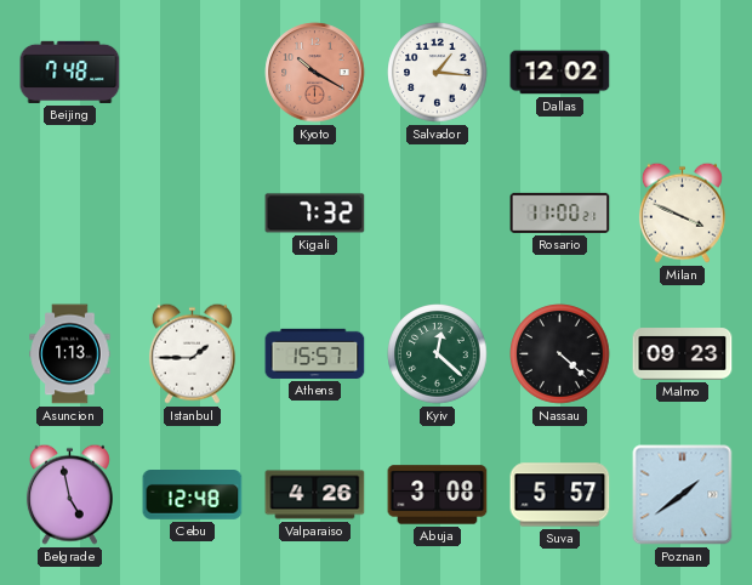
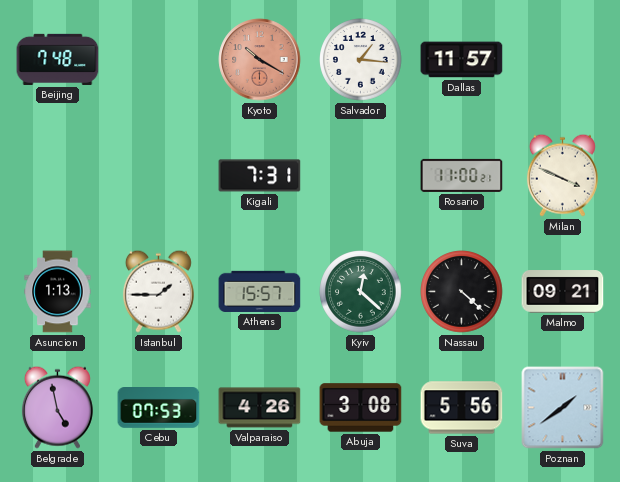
Dallas: 12:02 -> 11:57 (462, 60)
Kigali: 7:32 -> 7:31 (260, 176)
Malmo: 09:23 -> 09:21 (563, 292)
Cebu: 12:48 -> 07:53 (159, 408)
Suva: 5:57 -> 5:56 (462, 408)
